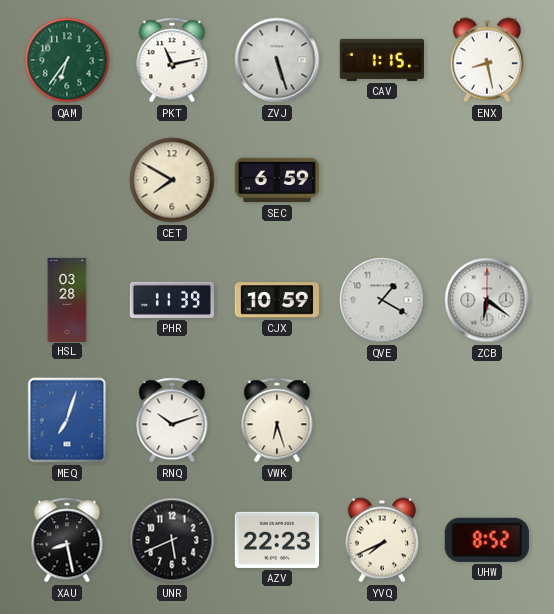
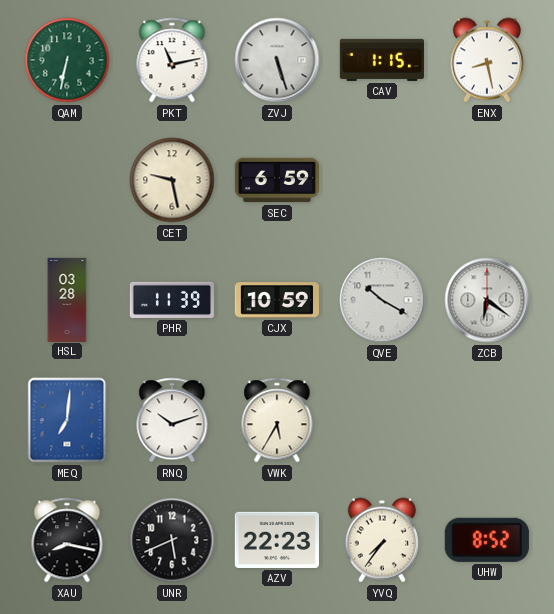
QAM: 6:36 -> 6:32 (67, 60)
CET: 7:50 -> 9:28 (172, 180)
QVE: 1:20 -> 10:20 (382, 300)
MEQ: 7:03 -> 7:01 (67, 420)
VWK: 6:27 -> 5:35 (277, 420)
XAU: 8:28 -> 8:17 (67, 540)
YVQ: 7:41 -> 7:36 (382, 540)
